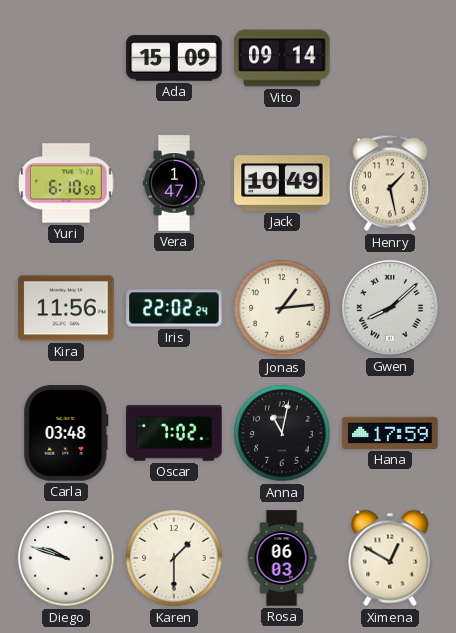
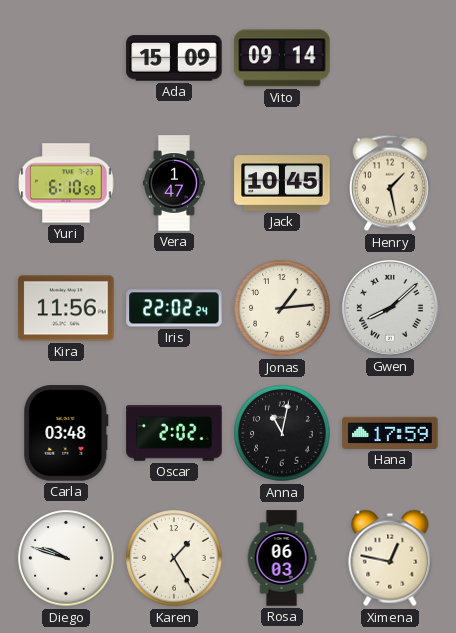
Jack: 10:49 -> 10:45 (282, 183)
Oscar: 7:02 -> 2:02 (174, 433)
Karen: 1:30 -> 1:25 (174, 558)
Ximena: 12:50 -> 12:47 (390, 558)
